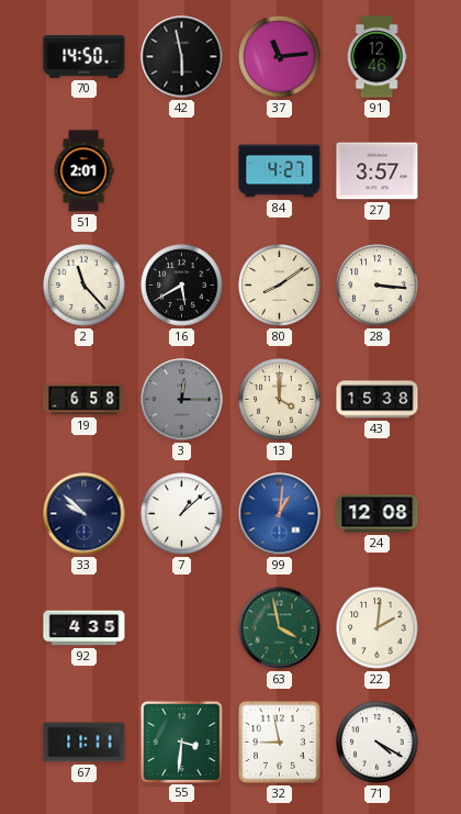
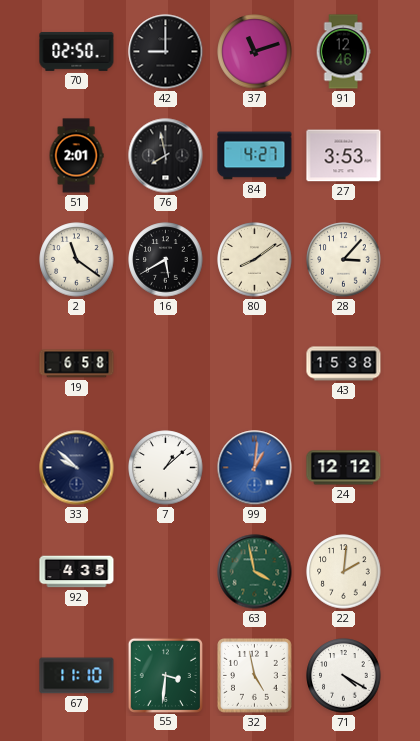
70: 14:50 -> 02:50 (77, 51)
42: 5:58 -> 9:00 (166, 52)
37: 11:14 -> 11:12 (255, 52)
76: none -> 7:58 (166, 156)
27: 3:57 -> 3:53 (344, 156)
2: 11:23 -> 11:21 (77, 260)
28: 3:16 -> 3:07 (344, 260)
3: 12:15 -> none (182, 400)
13: 4:00 -> none (280, 400)
24: 12:08 -> 12:12 (344, 468)
67: 11:11 -> 11:10 (77, 676)
32: 8:58 -> 4:58 (255, 676)
